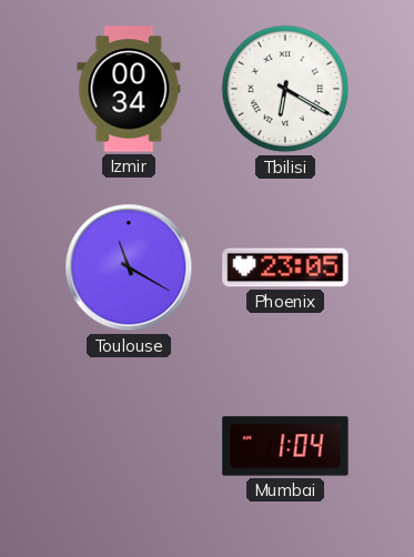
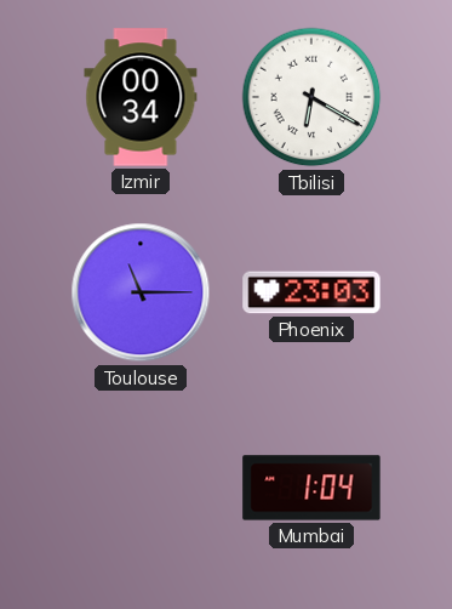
Toulouse: 11:20 -> 11:15 (141, 292)
Phoenix: 23:05 -> 23:03 (311, 292)
